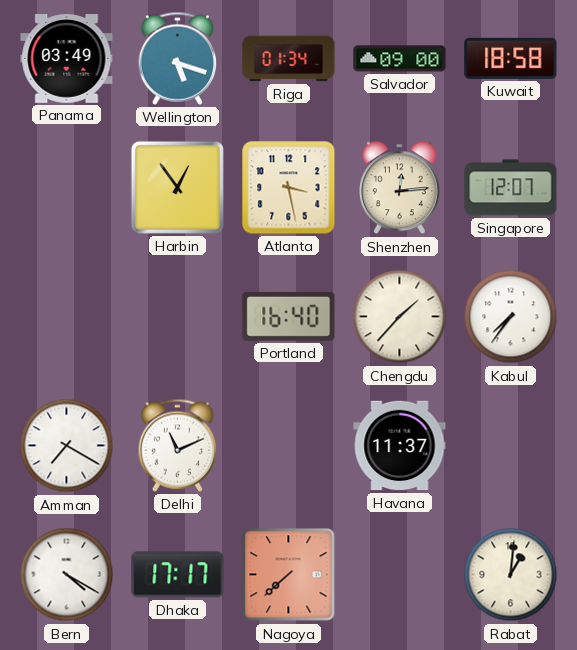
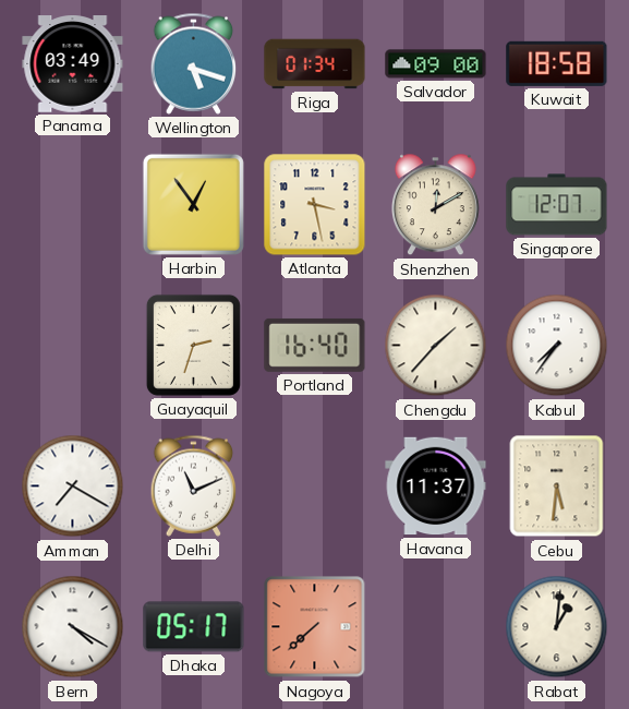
Shenzhen: 12:14 -> 12:10 (435, 205)
Guayaquil: none -> 2:33 (193, 345)
Cebu: none -> 5:31 (557, 486)
Dhaka: 17:17 -> 05:17 (194, 627)
